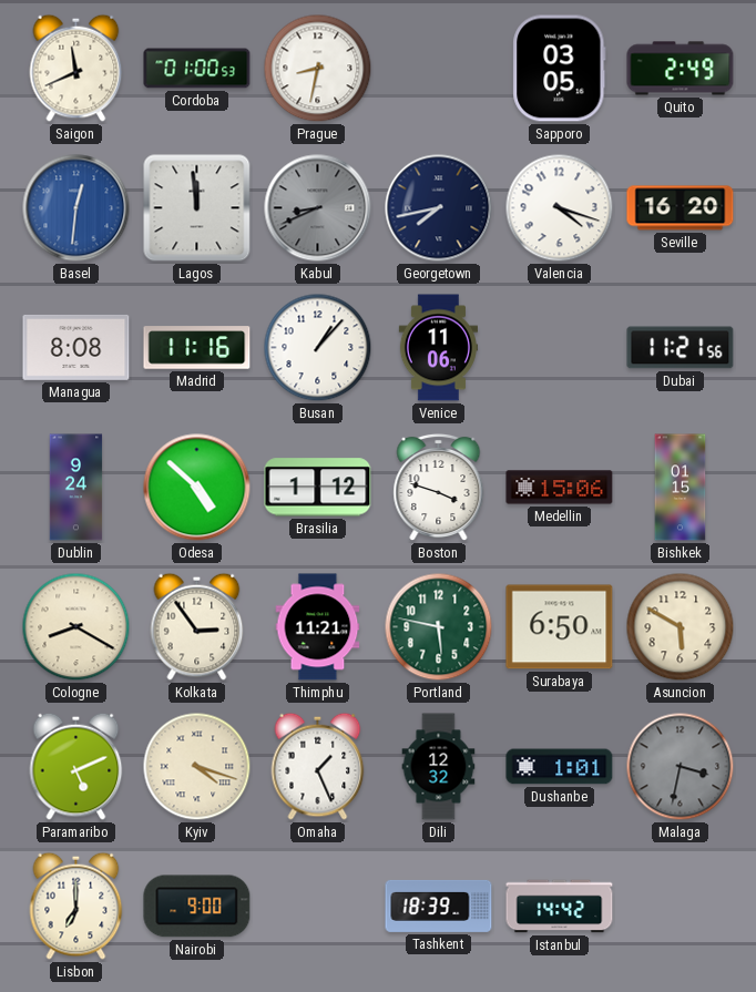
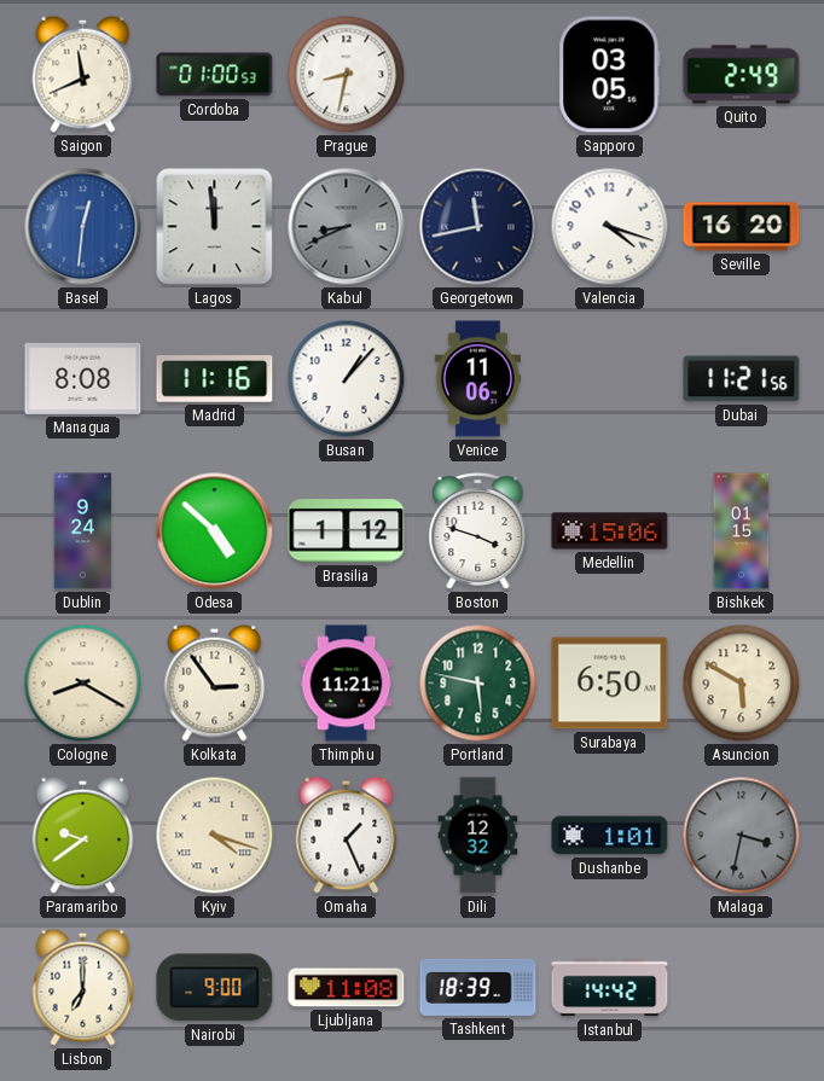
Georgetown: 7:43 -> 11:43 (478, 227)
Paramaribo: 5:11 -> 9:39 (83, 835)
Ljubljana: none -> 11:08 (347, 988)
